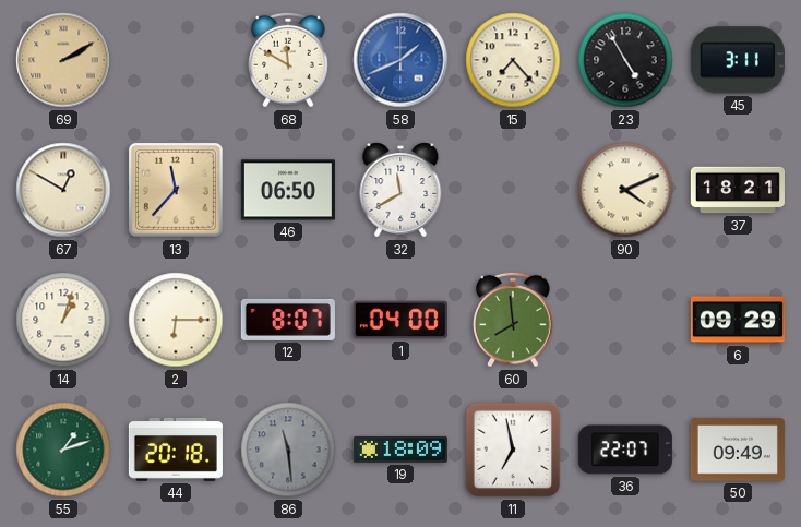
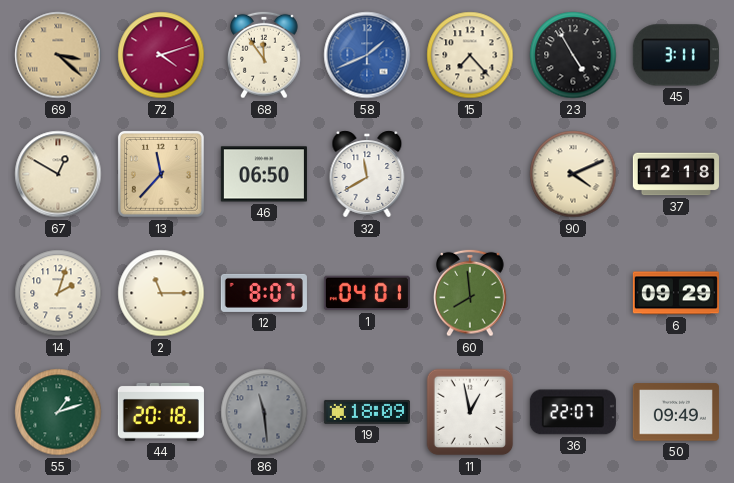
69: 2:10 -> 3:22 (58, 55)
72: none -> 4:12 (161, 55)
68: 11:50 -> 11:54 (265, 55)
37: 18:21 -> 12:18 (676, 174)
14: 1:03 -> 2:03 (58, 293)
2: 6:15 -> 11:15 (161, 293)
1: 04:00 -> 04:01 (367, 293)
11: 6:58 -> 12:58 (470, 412)
